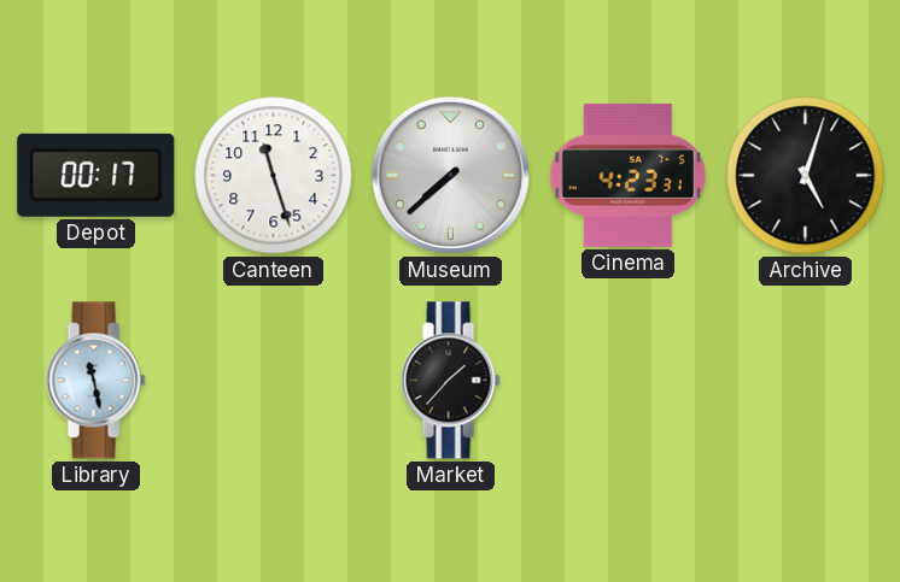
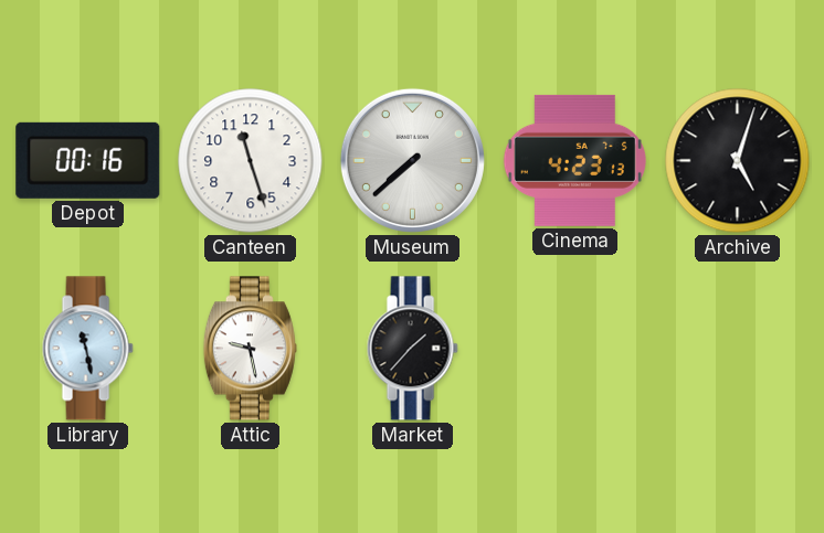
Depot: 00:17 -> 00:16 (88, 160)
Cinema: 4:23:31 -> 4:23:13 (574, 160)
Attic: none -> 9:28 (250, 349)
